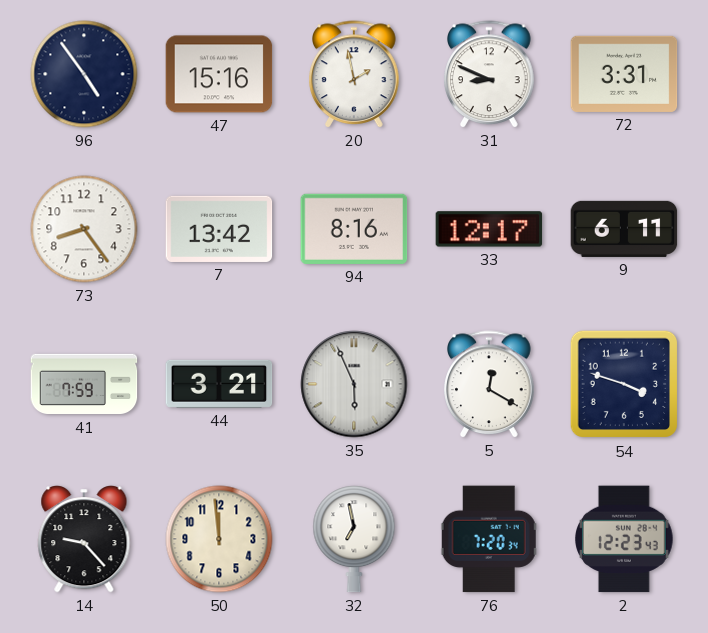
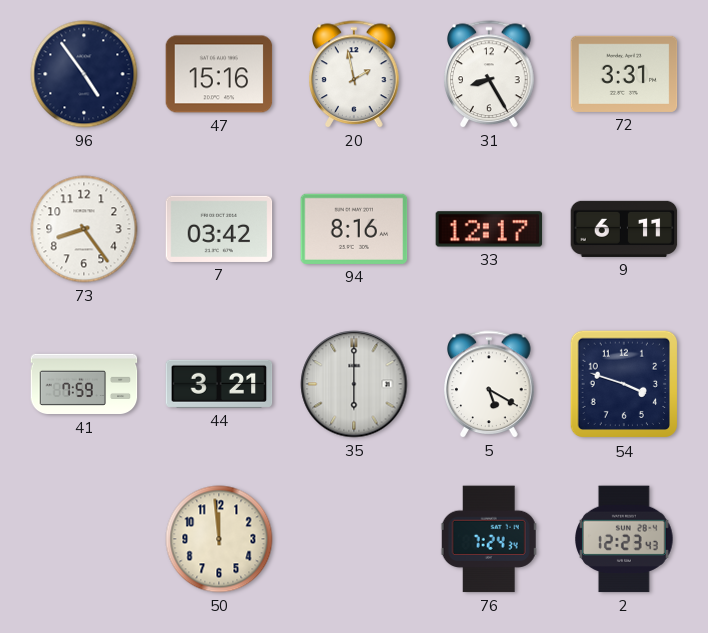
31: 8:49 -> 8:25 (489, 74)
7: 13:42 -> 03:42 (219, 229)
35: 5:56 -> 6:00 (354, 384)
5: 12:20 -> 5:20 (489, 384)
14: 9:23 -> none (84, 539)
32: 6:58 -> none (354, 539)
76: 7:20 -> 7:24 (489, 539)
